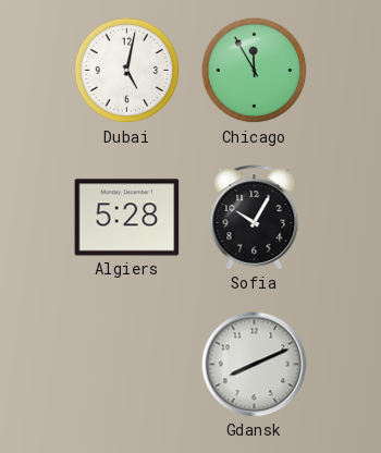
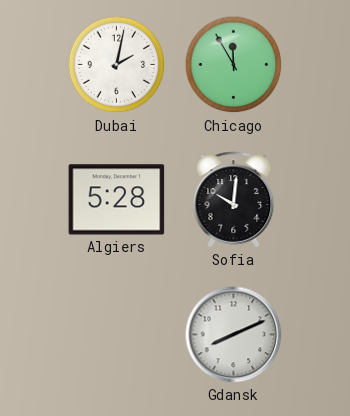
Dubai: 5:02 -> 2:02 (117, 65)
Sofia: 10:05 -> 10:01 (234, 200)
